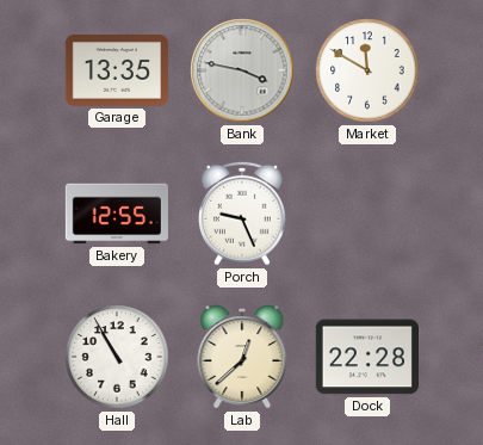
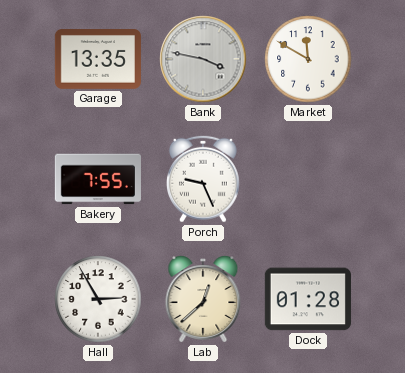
Bakery: 12:55 -> 7:55 (98, 179)
Hall: 10:55 -> 2:55 (98, 299)
Dock: 22:28 -> 01:28 (308, 299)
